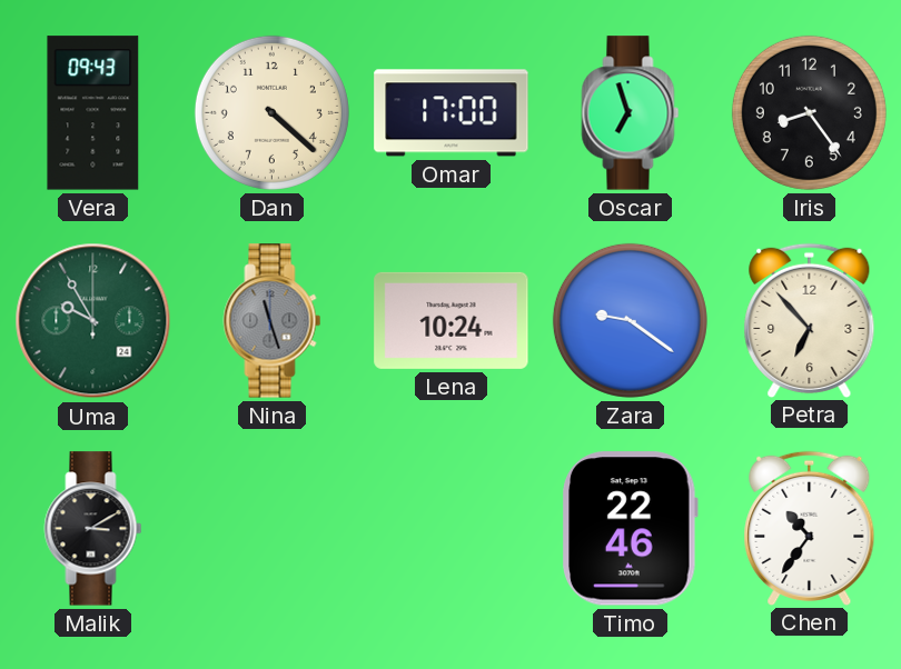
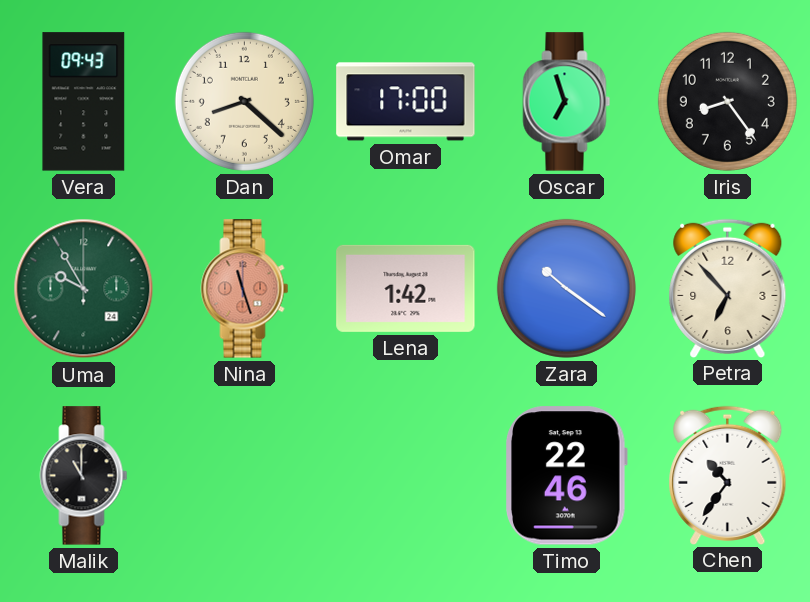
Dan: 4:22 -> 8:22 (244, 101)
Nina dial: grey -> salmon (245, 289)
Lena: 10:24 -> 1:42 (406, 288)
Zara: 9:21 -> 10:21 (566, 288)
Malik: 3:10 -> 11:00 (84, 476)
